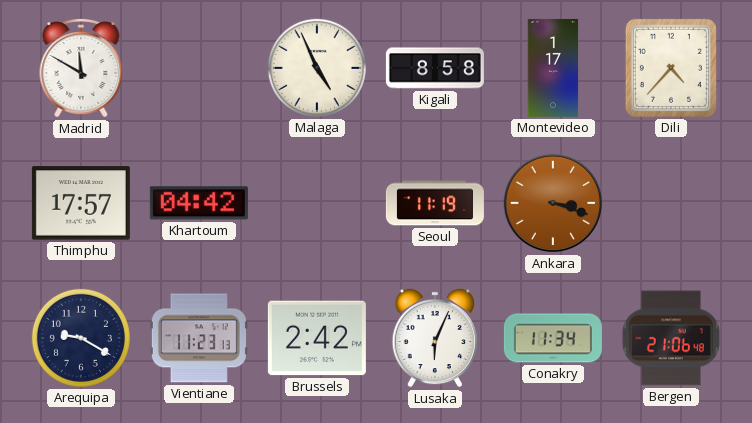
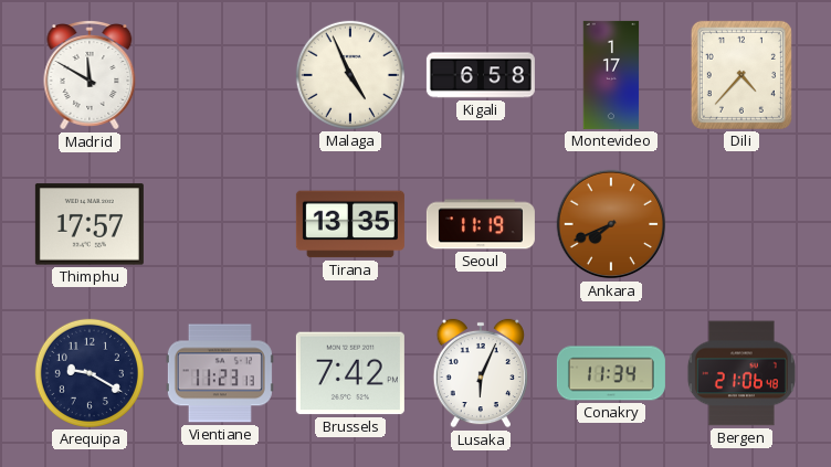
Kigali: 8:58 -> 6:58 (481, 75)
Khartoum: 04:42 -> none (199, 203)
Tirana: none -> 13:35 (350, 224)
Ankara: 3:18 -> 7:41 (611, 224)
Brussels: 2:42 -> 7:42 (350, 373)
